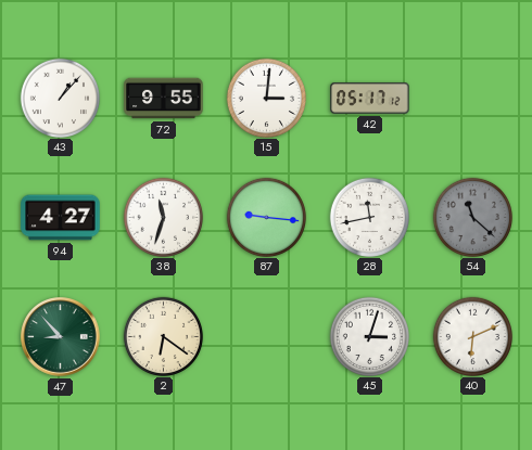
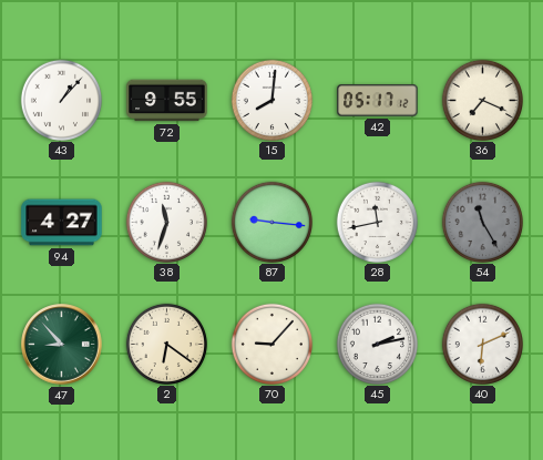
15: 3:01 -> 8:01 (271, 100)
36: none -> 7:19 (482, 100)
54: 11:22 -> 11:25 (482, 222)
70: none -> 9:07 (271, 344)
45: 3:03 -> 2:13 (377, 344)
